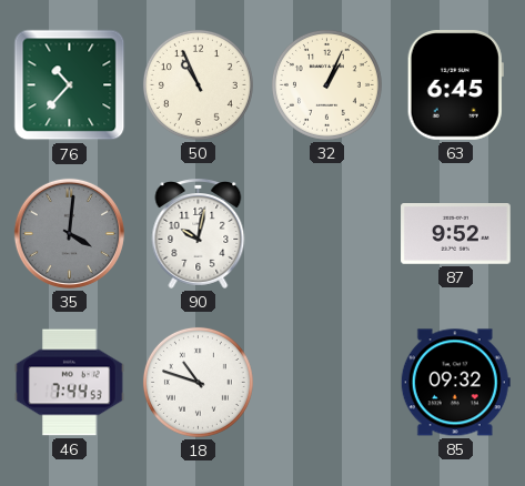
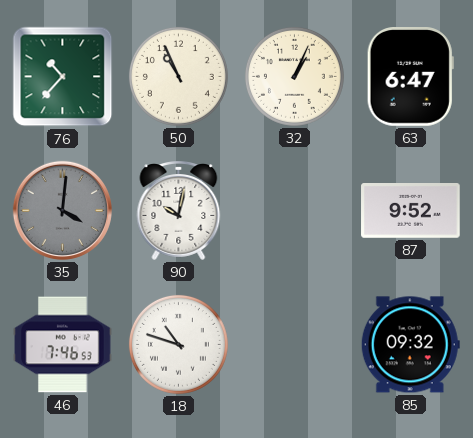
63: 6:45 -> 6:47 (410, 77)
46: 7:44 -> 7:46 (63, 345)
